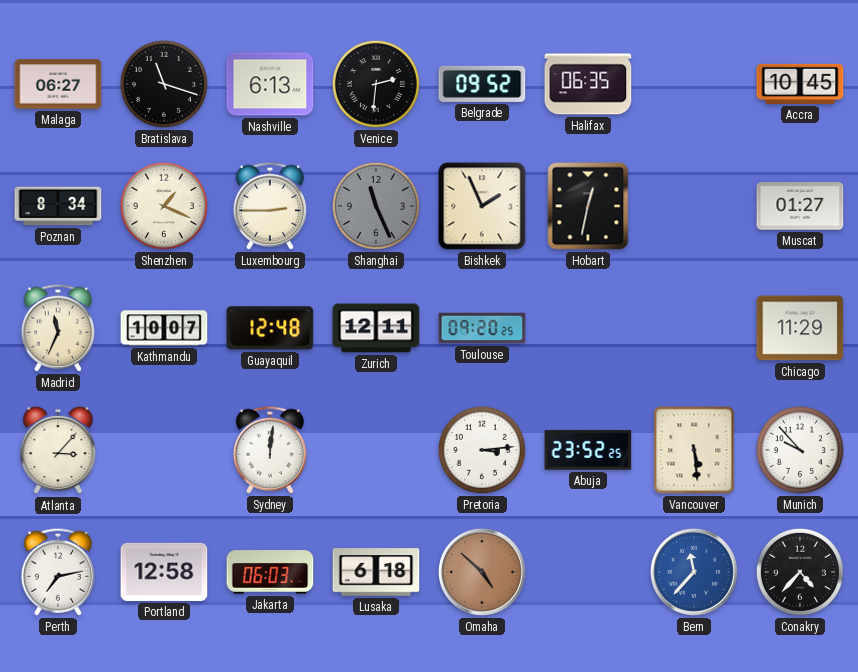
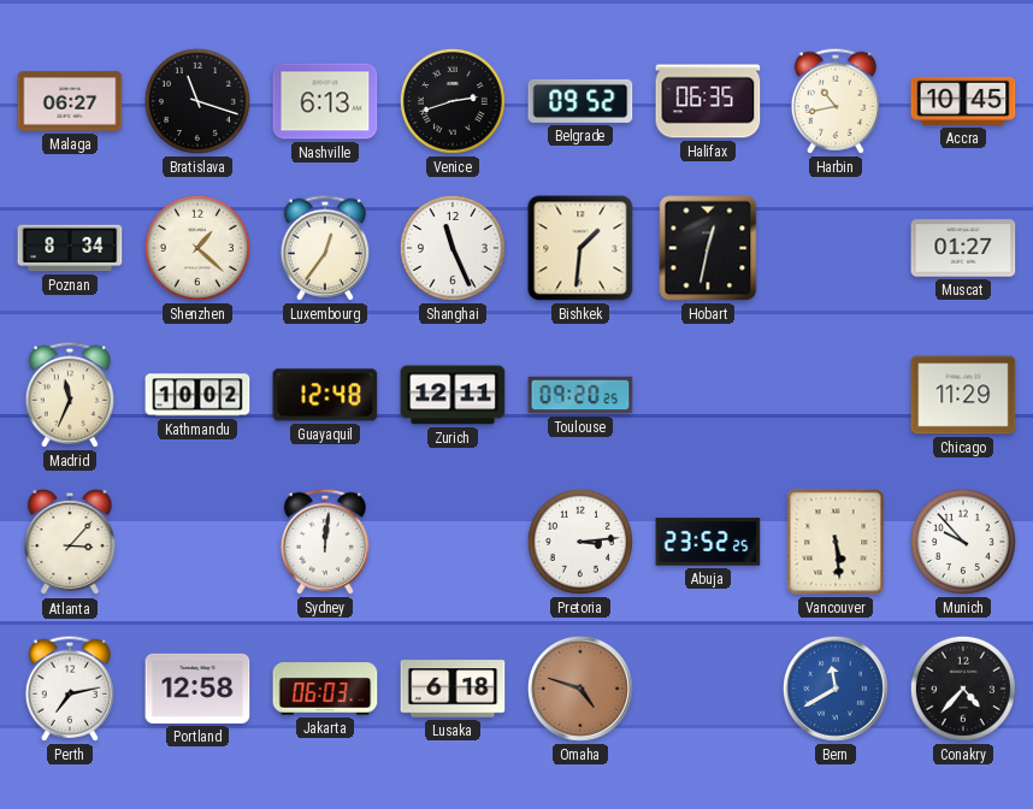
Venice: 2:31 -> 2:42 (453, 101)
Harbin: none -> 10:43 (834, 101)
Shenzhen: 1:19 -> 1:22 (197, 248)
Luxembourg: 2:45 -> 12:36 (324, 248)
Shanghai dial: grey -> white (453, 248)
Bishkek: 1:56 -> 1:31 (580, 248)
Kathmandu: 10:07 -> 10:02 (197, 395)
Omaha: 4:52 -> 4:48 (580, 689)
Bern: 11:37 -> 11:40 (836, 689)
